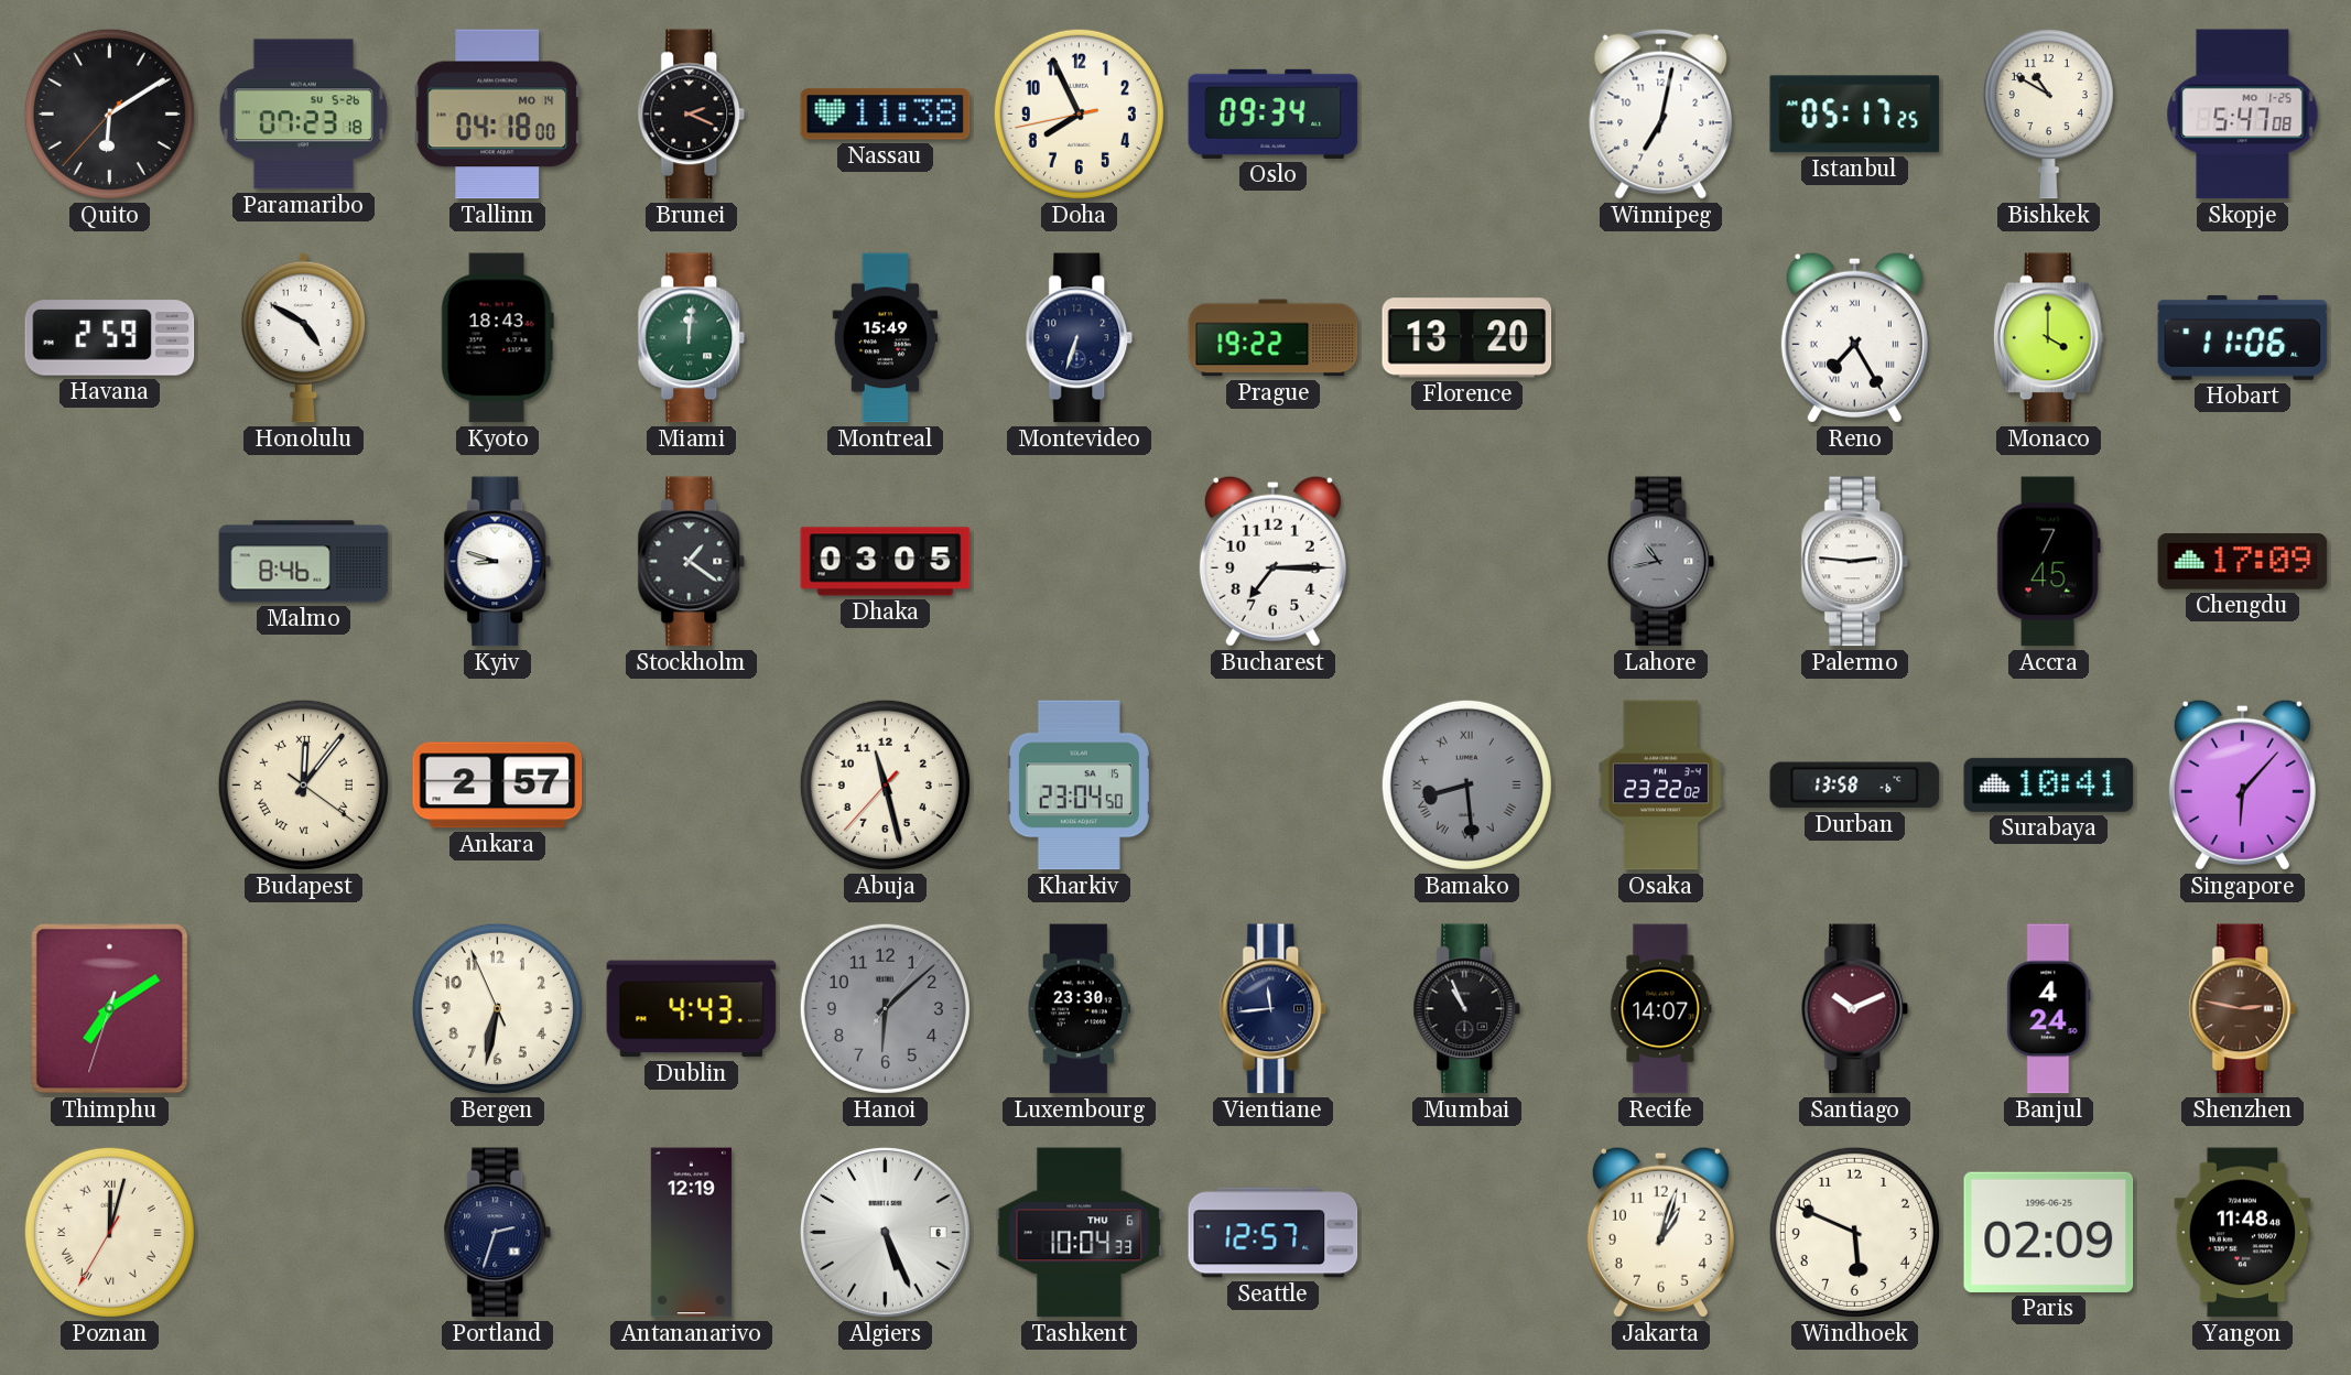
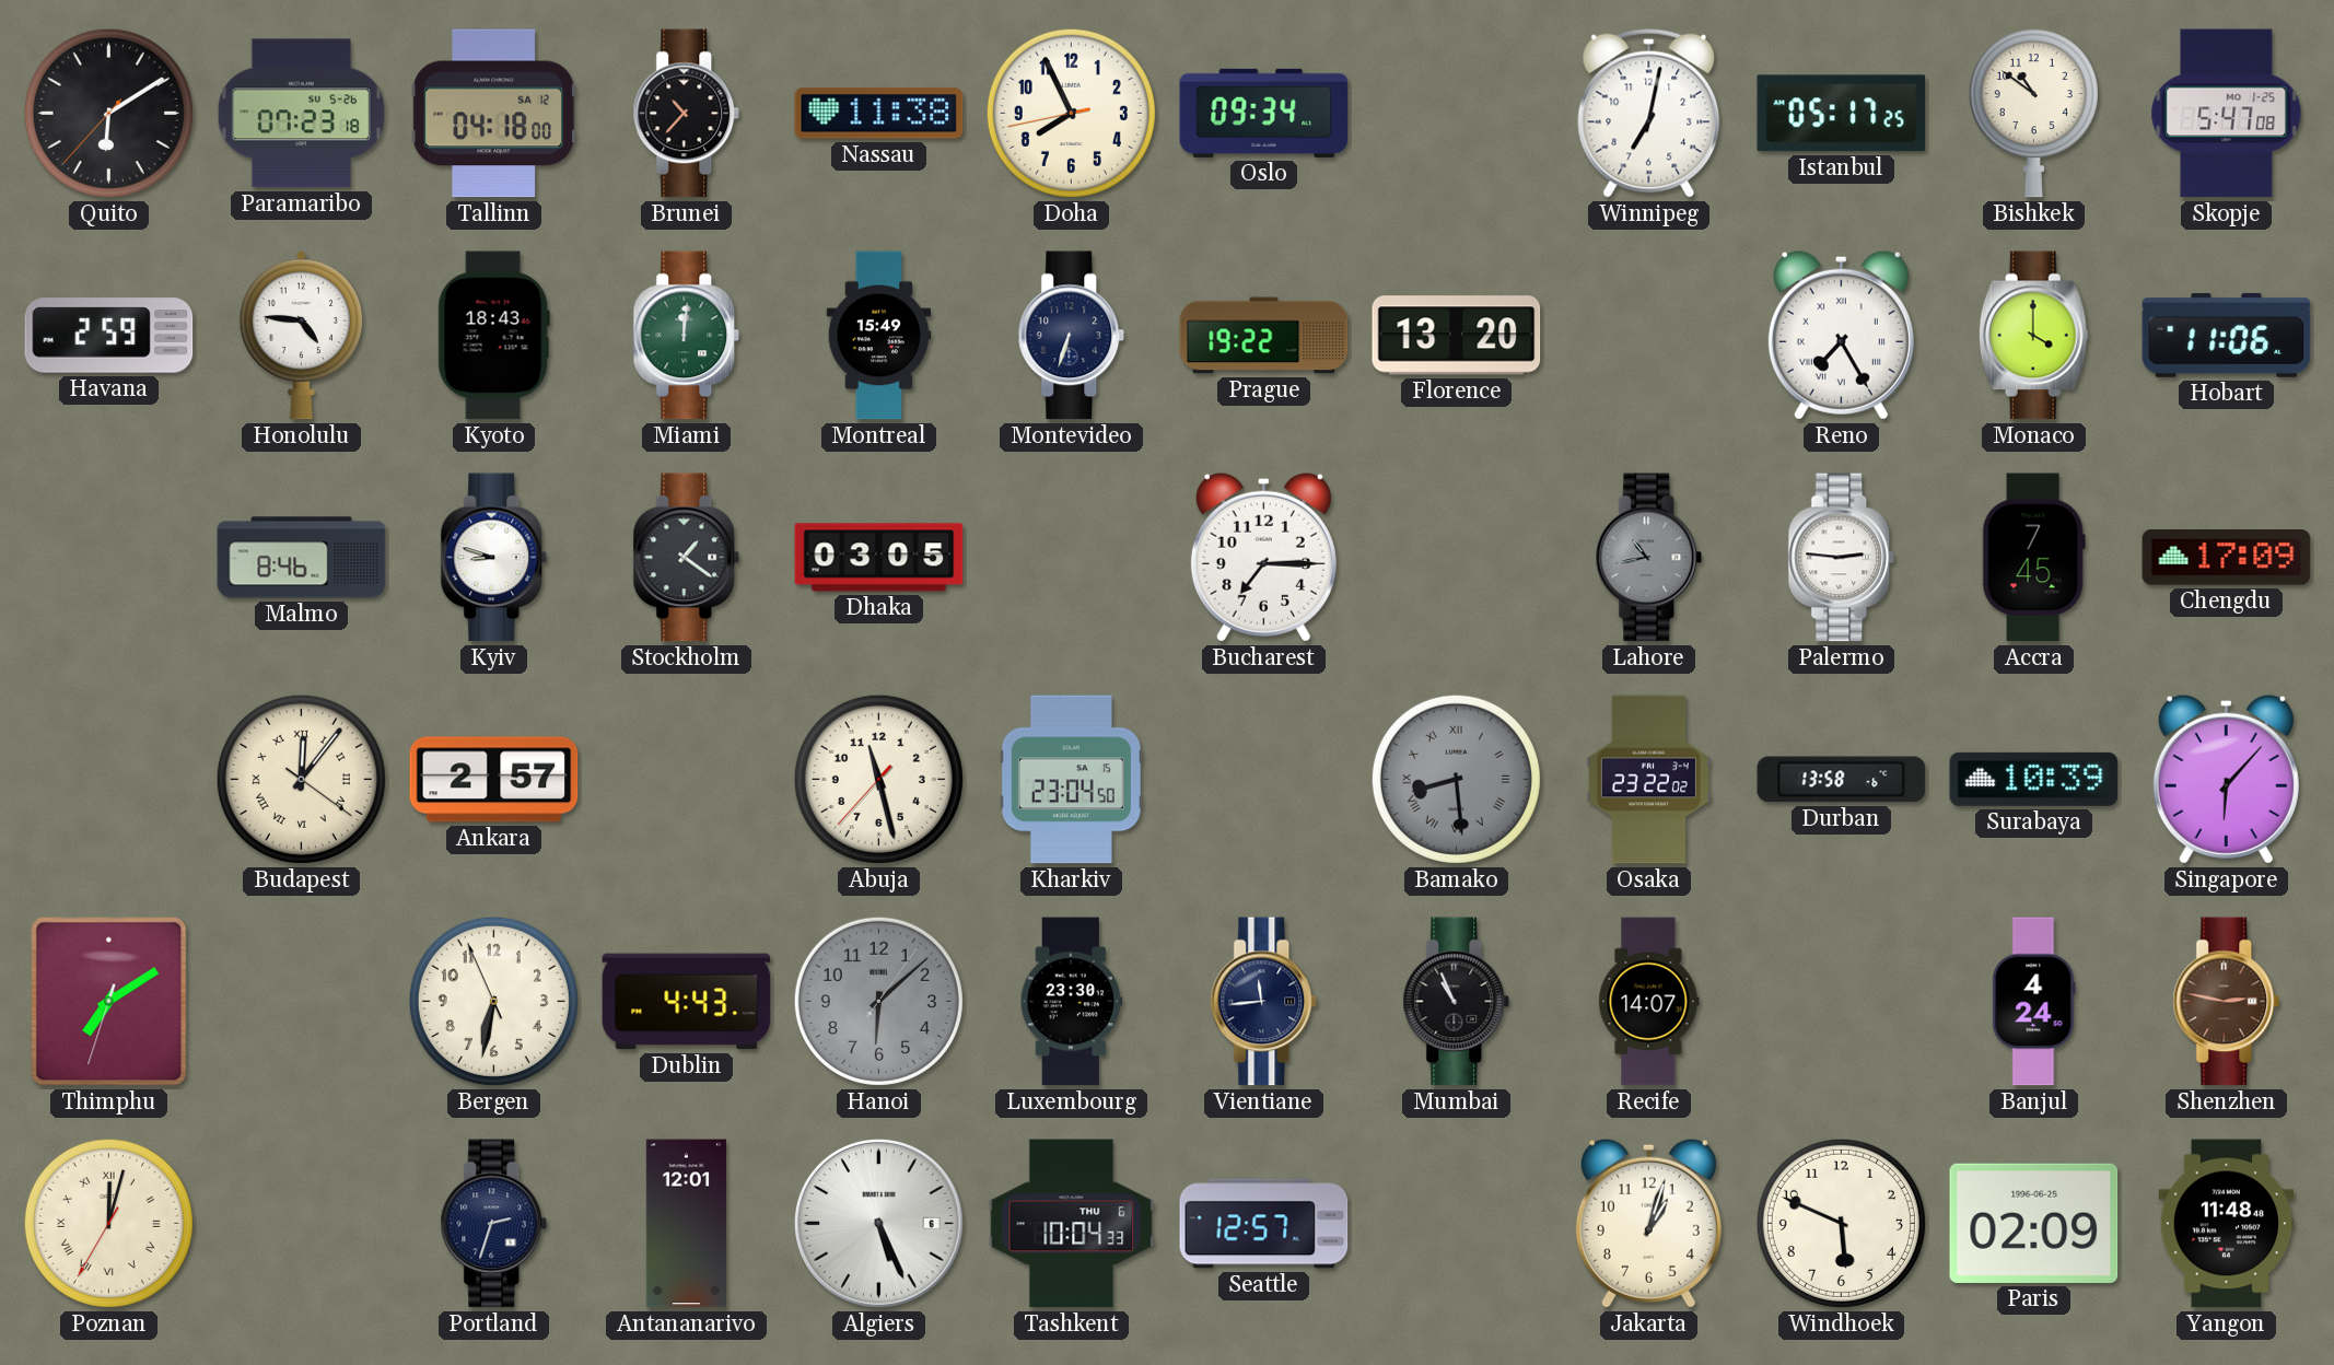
Tallinn date: MO 14 -> SA 12 (494, 114)
Brunei: 2:19 -> 10:37 (687, 114)
Bishkek: 10:50 -> 10:51 (2033, 114)
Honolulu: 4:50 -> 4:46 (301, 335)
Surabaya: 10:41 -> 10:39 (2034, 779)
Santiago: 10:11 -> none (1855, 1009)
Antananarivo: 12:19 -> 12:01 (686, 1224)
